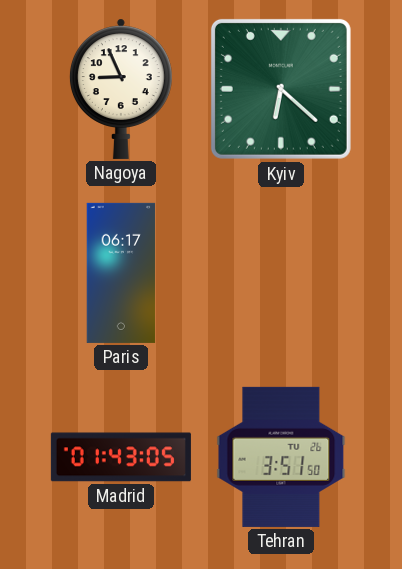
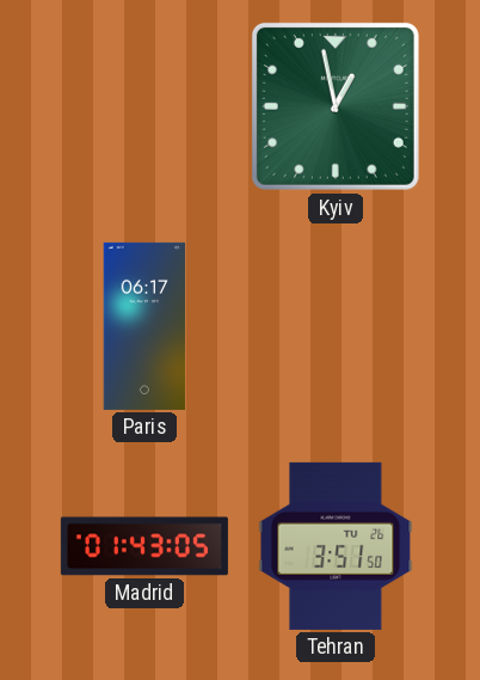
Nagoya: 8:56 -> none (121, 89)
Kyiv: 6:22 -> 12:58 (336, 106)
